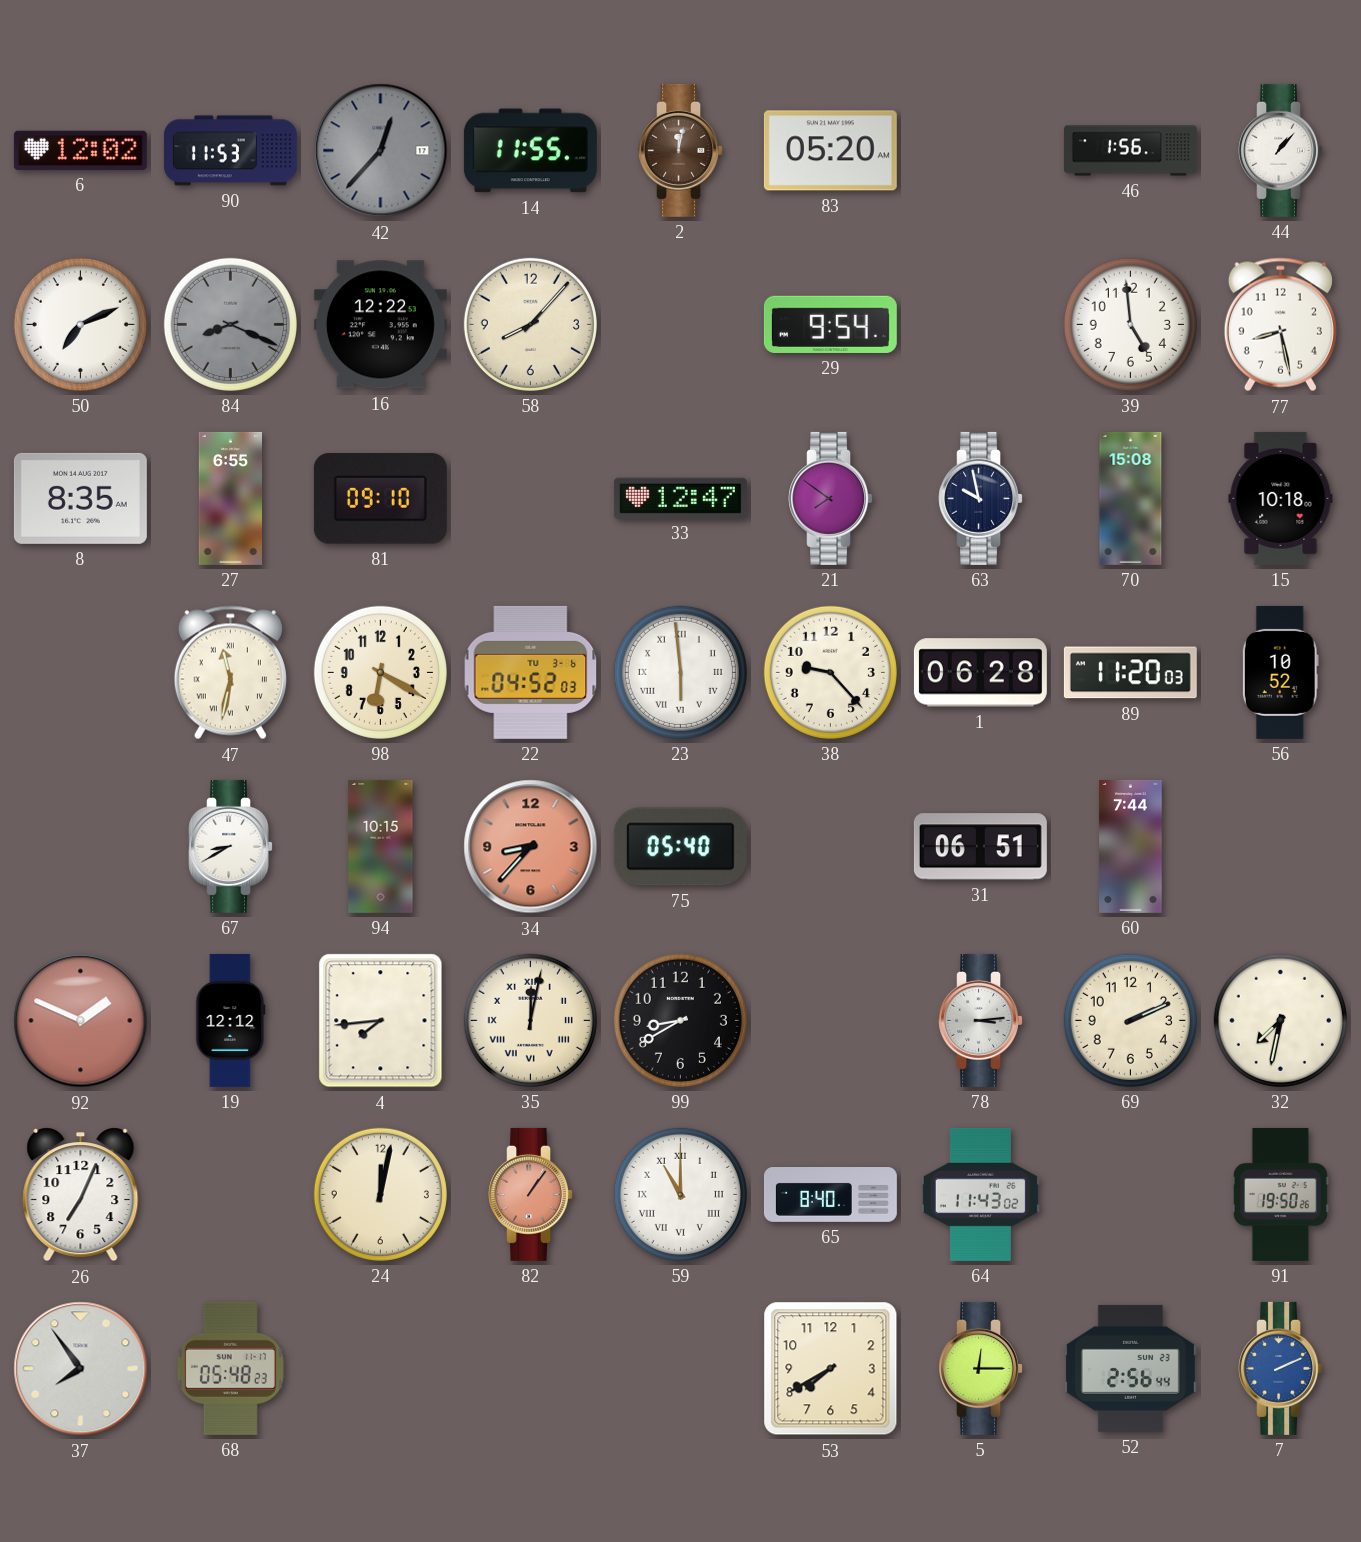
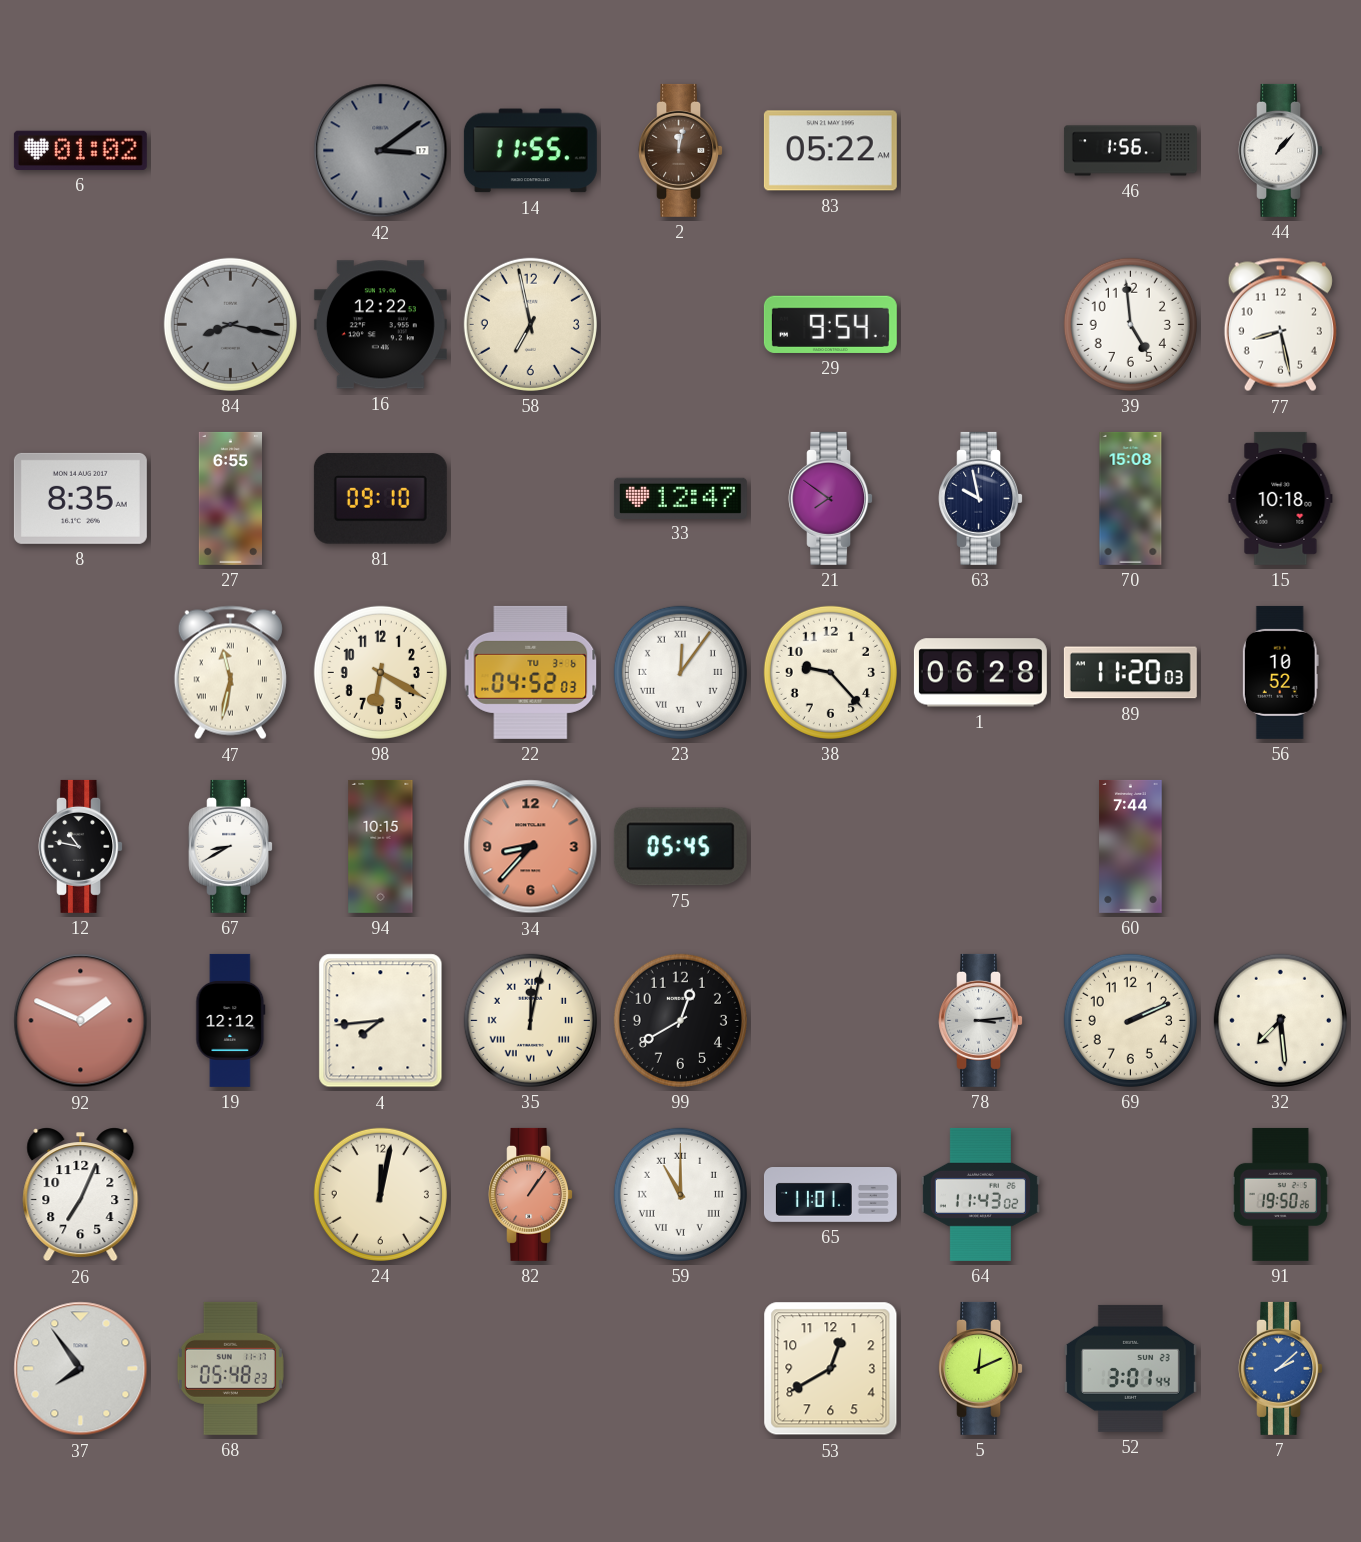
6: 12:02 -> 01:02 (80, 150)
90: 11:53 -> none (230, 151)
42: 12:37 -> 3:09 (381, 151)
83: 05:20 -> 05:22 (830, 151)
50: 7:11 -> none (80, 324)
84: 8:19 -> 8:17 (230, 324)
58: 8:07 -> 6:58 (530, 324)
23: 5:59 -> 12:06 (680, 672)
12: none -> 10:47 (81, 846)
75: 05:40 -> 05:45 (680, 847)
31: 06:51 -> none (980, 847)
99: 8:40 -> 12:40 (680, 1020)
32: 7:32 -> 7:29 (1280, 1020)
65: 8:40 -> 11:01 (830, 1195)
53: 7:40 -> 12:40 (831, 1369)
5: 12:15 -> 12:11 (981, 1368)
52: 2:56 -> 3:01 (1130, 1368)
7: 2:11 -> 2:08 (1281, 1368)
